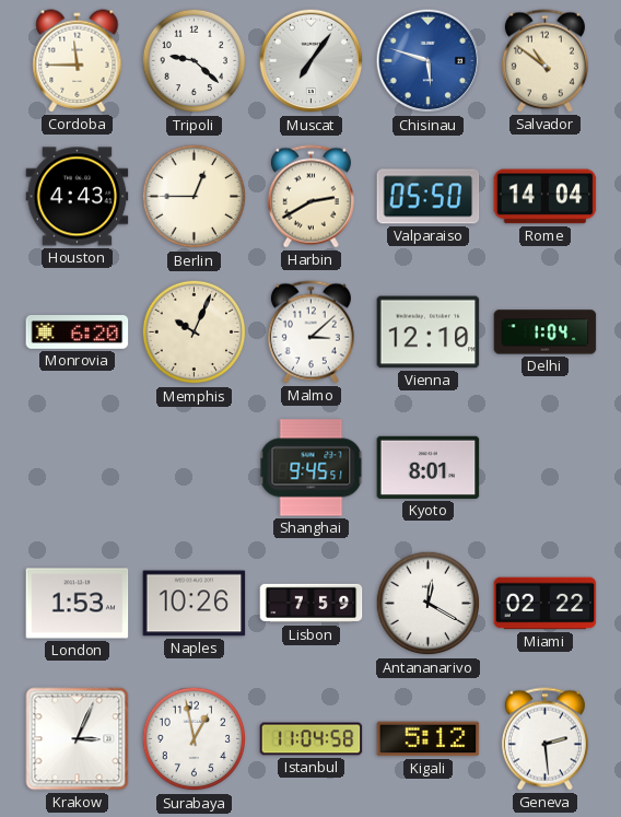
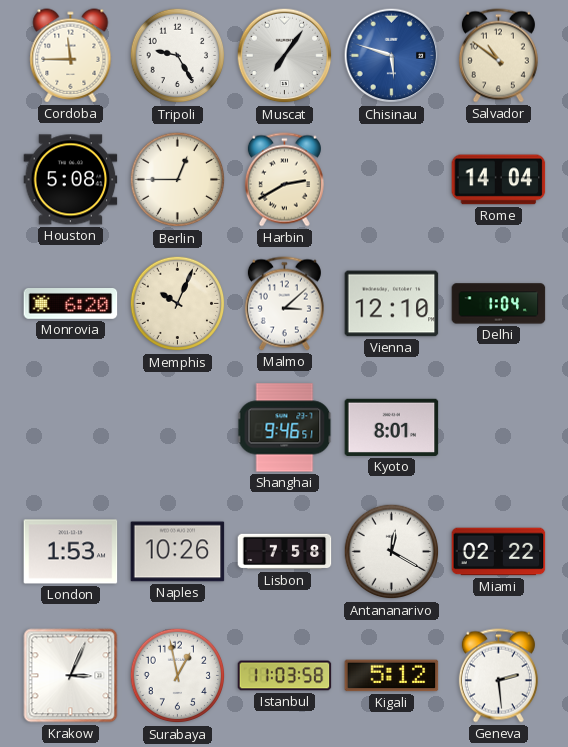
Tripoli: 9:22 -> 9:25 (178, 56)
Houston: 4:43 -> 5:08 (71, 180)
Valparaiso: 05:50 -> none (429, 197)
Shanghai: 9:45 -> 9:46 (285, 428)
Lisbon: 7:59 -> 7:58 (285, 552)
Istanbul: 11:04 -> 11:03 (285, 676)
